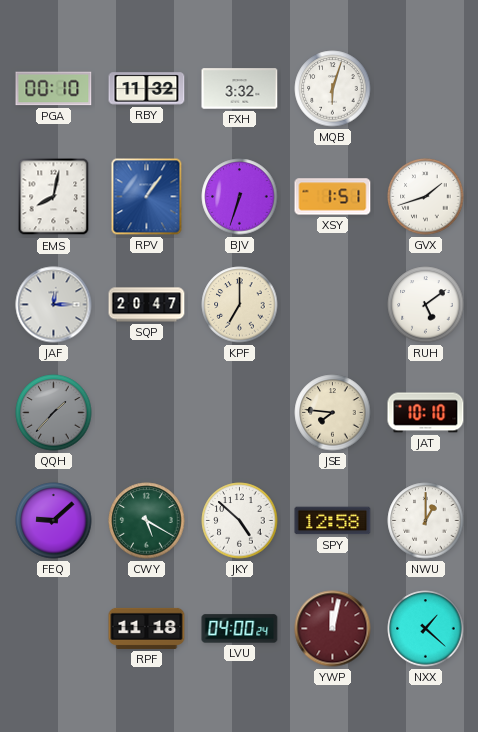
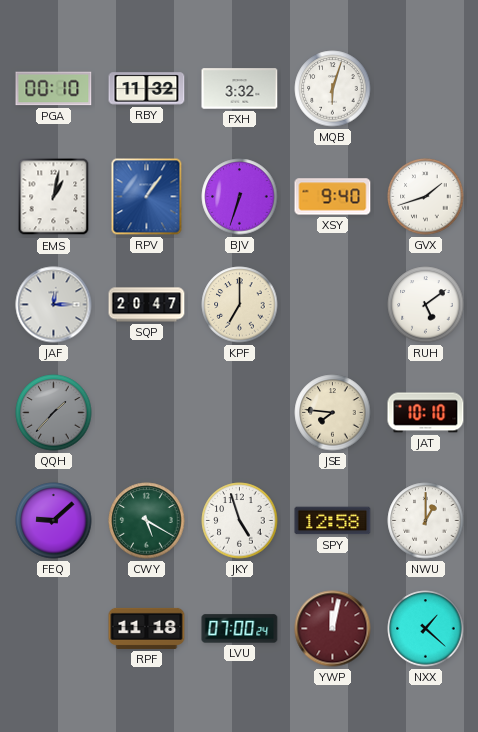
EMS: 8:02 -> 1:02 (54, 197)
XSY: 1:51 -> 9:40 (333, 197)
JKY: 4:52 -> 4:57 (240, 521)
LVU: 04:00 -> 07:00 (240, 629)
